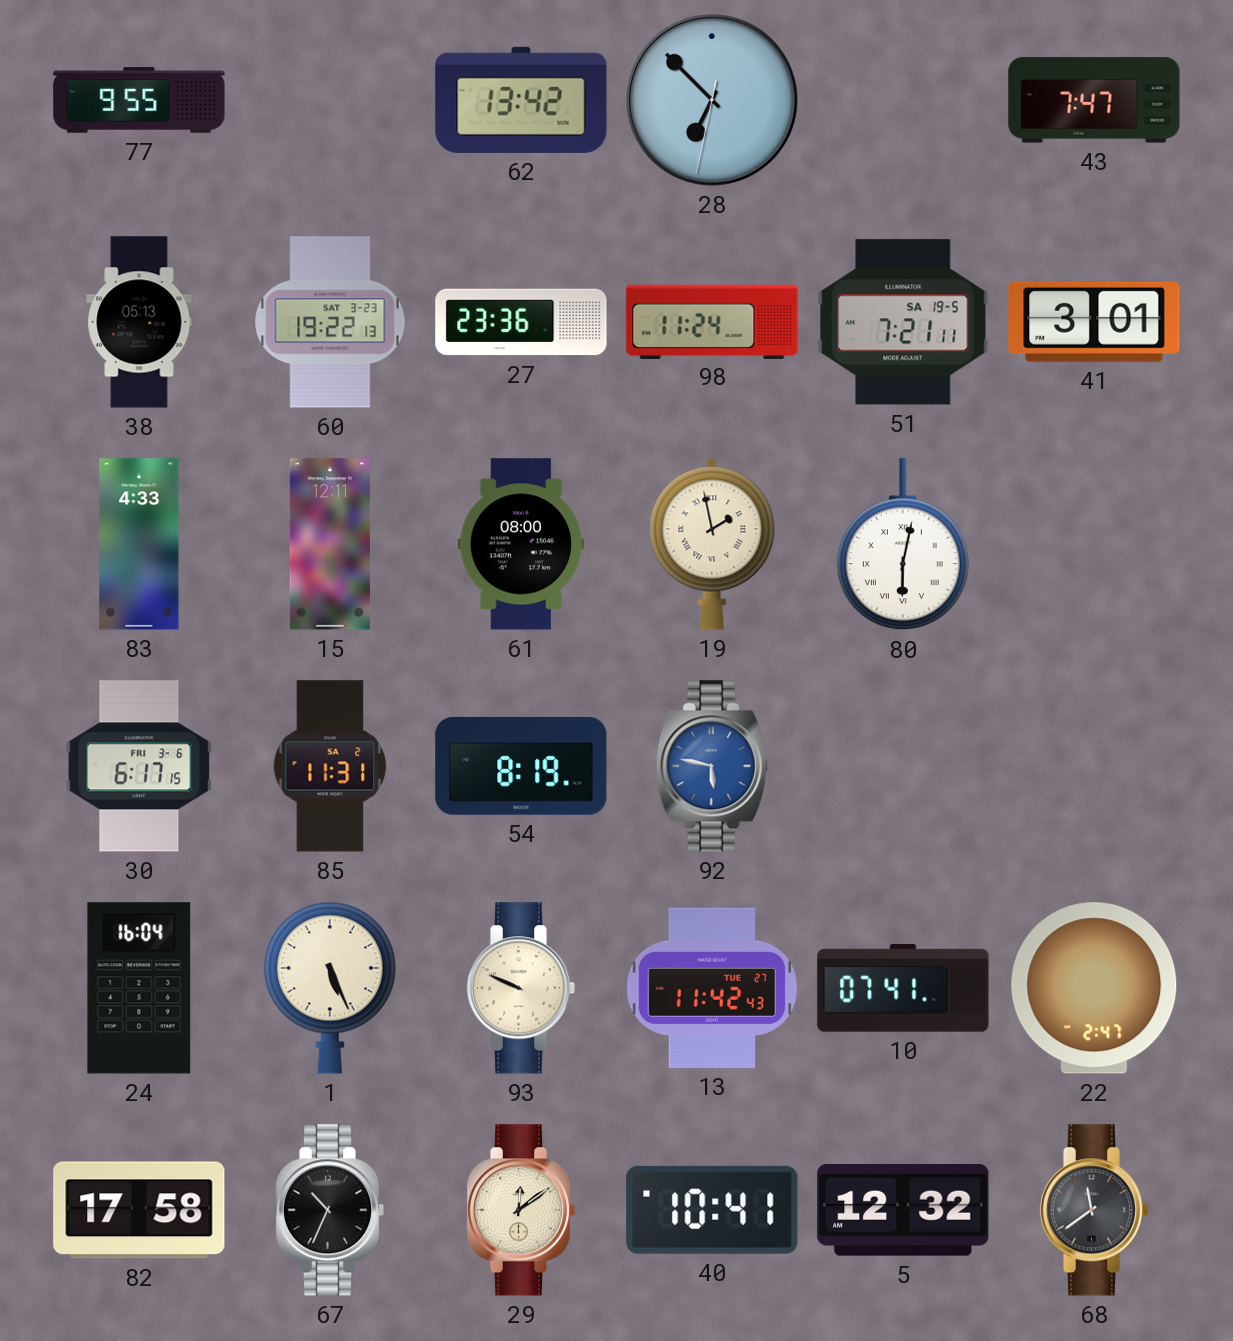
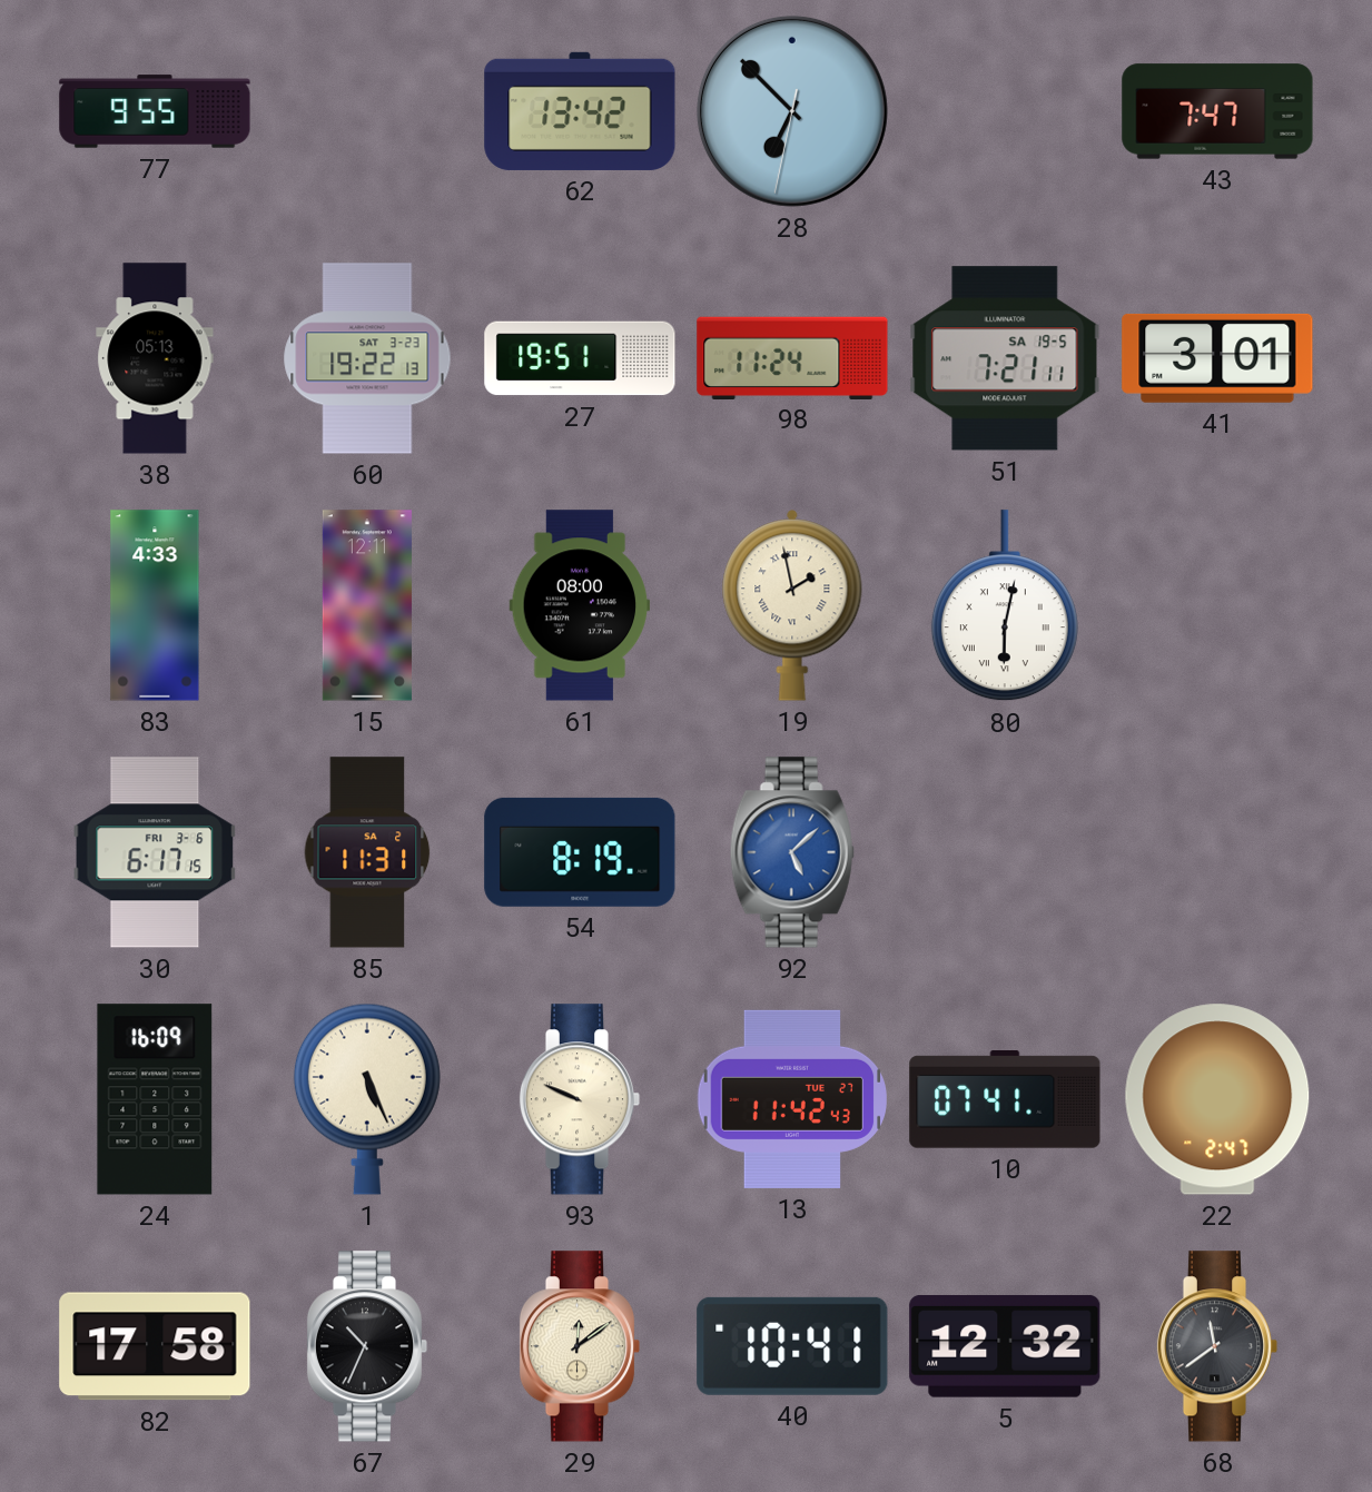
27: 23:36 -> 19:51 (580, 358)
92: 5:47 -> 5:08 (792, 852)
24: 16:04 -> 16:09 (155, 1099)
